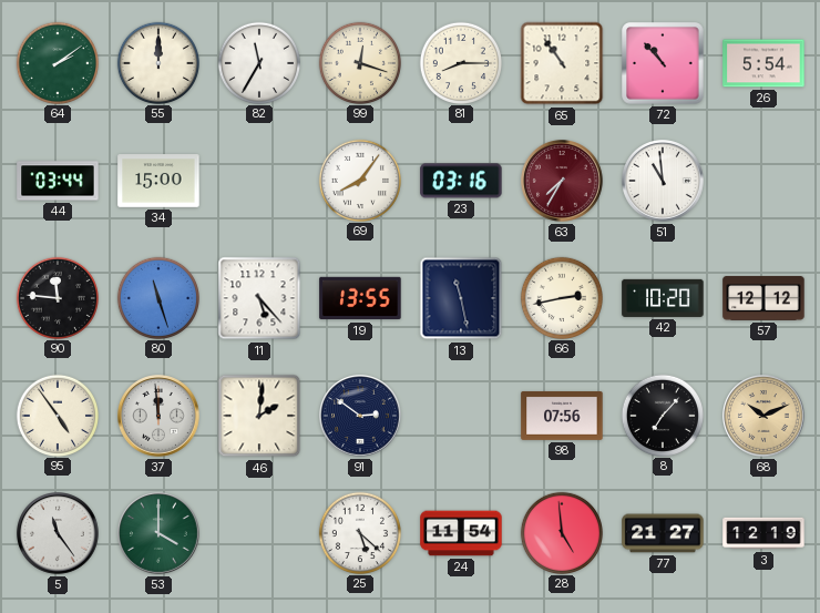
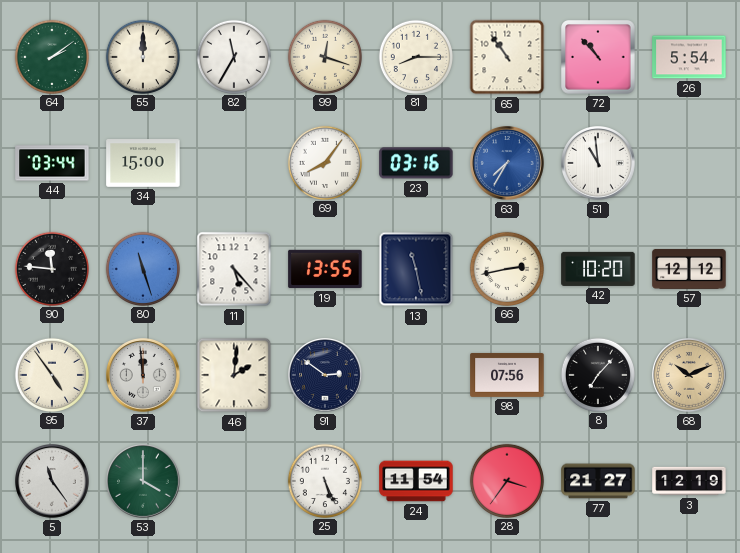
63 dial: burgundy -> blue (508, 164)
25: 5:22 -> 5:26 (324, 480)
28: 4:59 -> 3:36 (506, 480)
